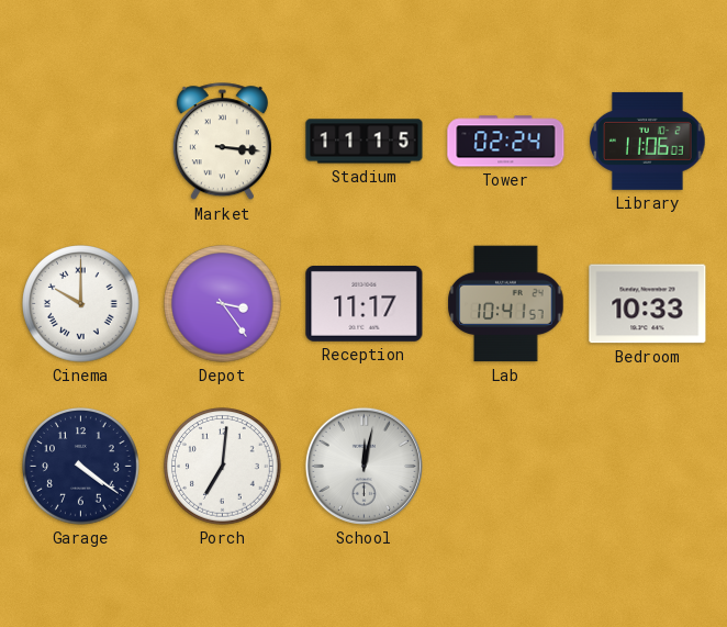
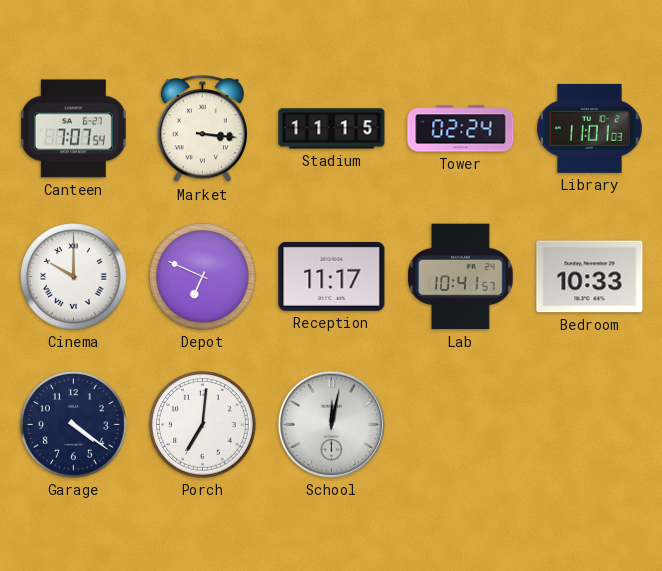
Canteen: none -> 7:07 (73, 129)
Library: 11:06 -> 11:01 (590, 128)
Depot: 3:24 -> 6:49 (203, 277)
